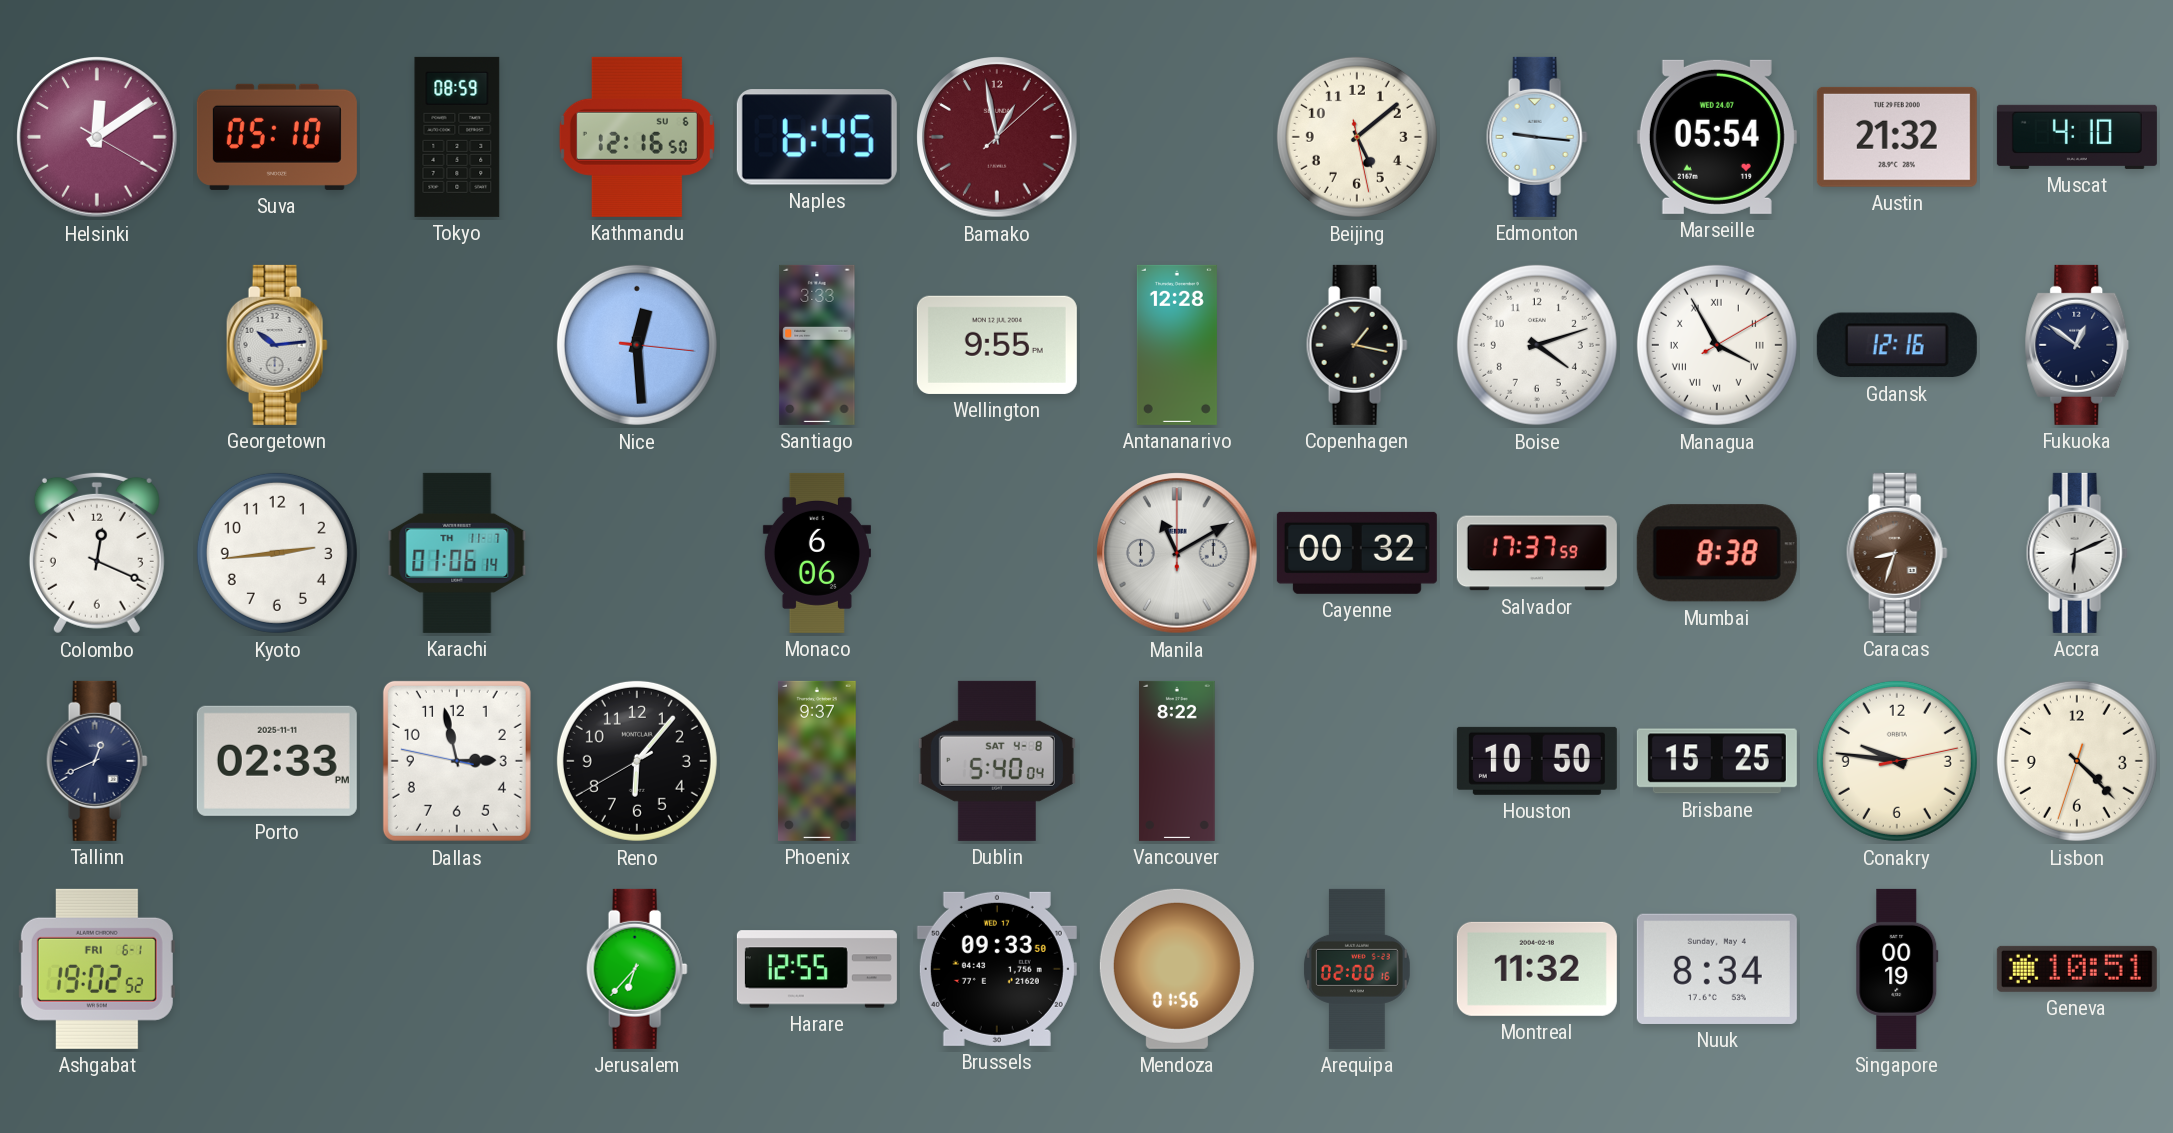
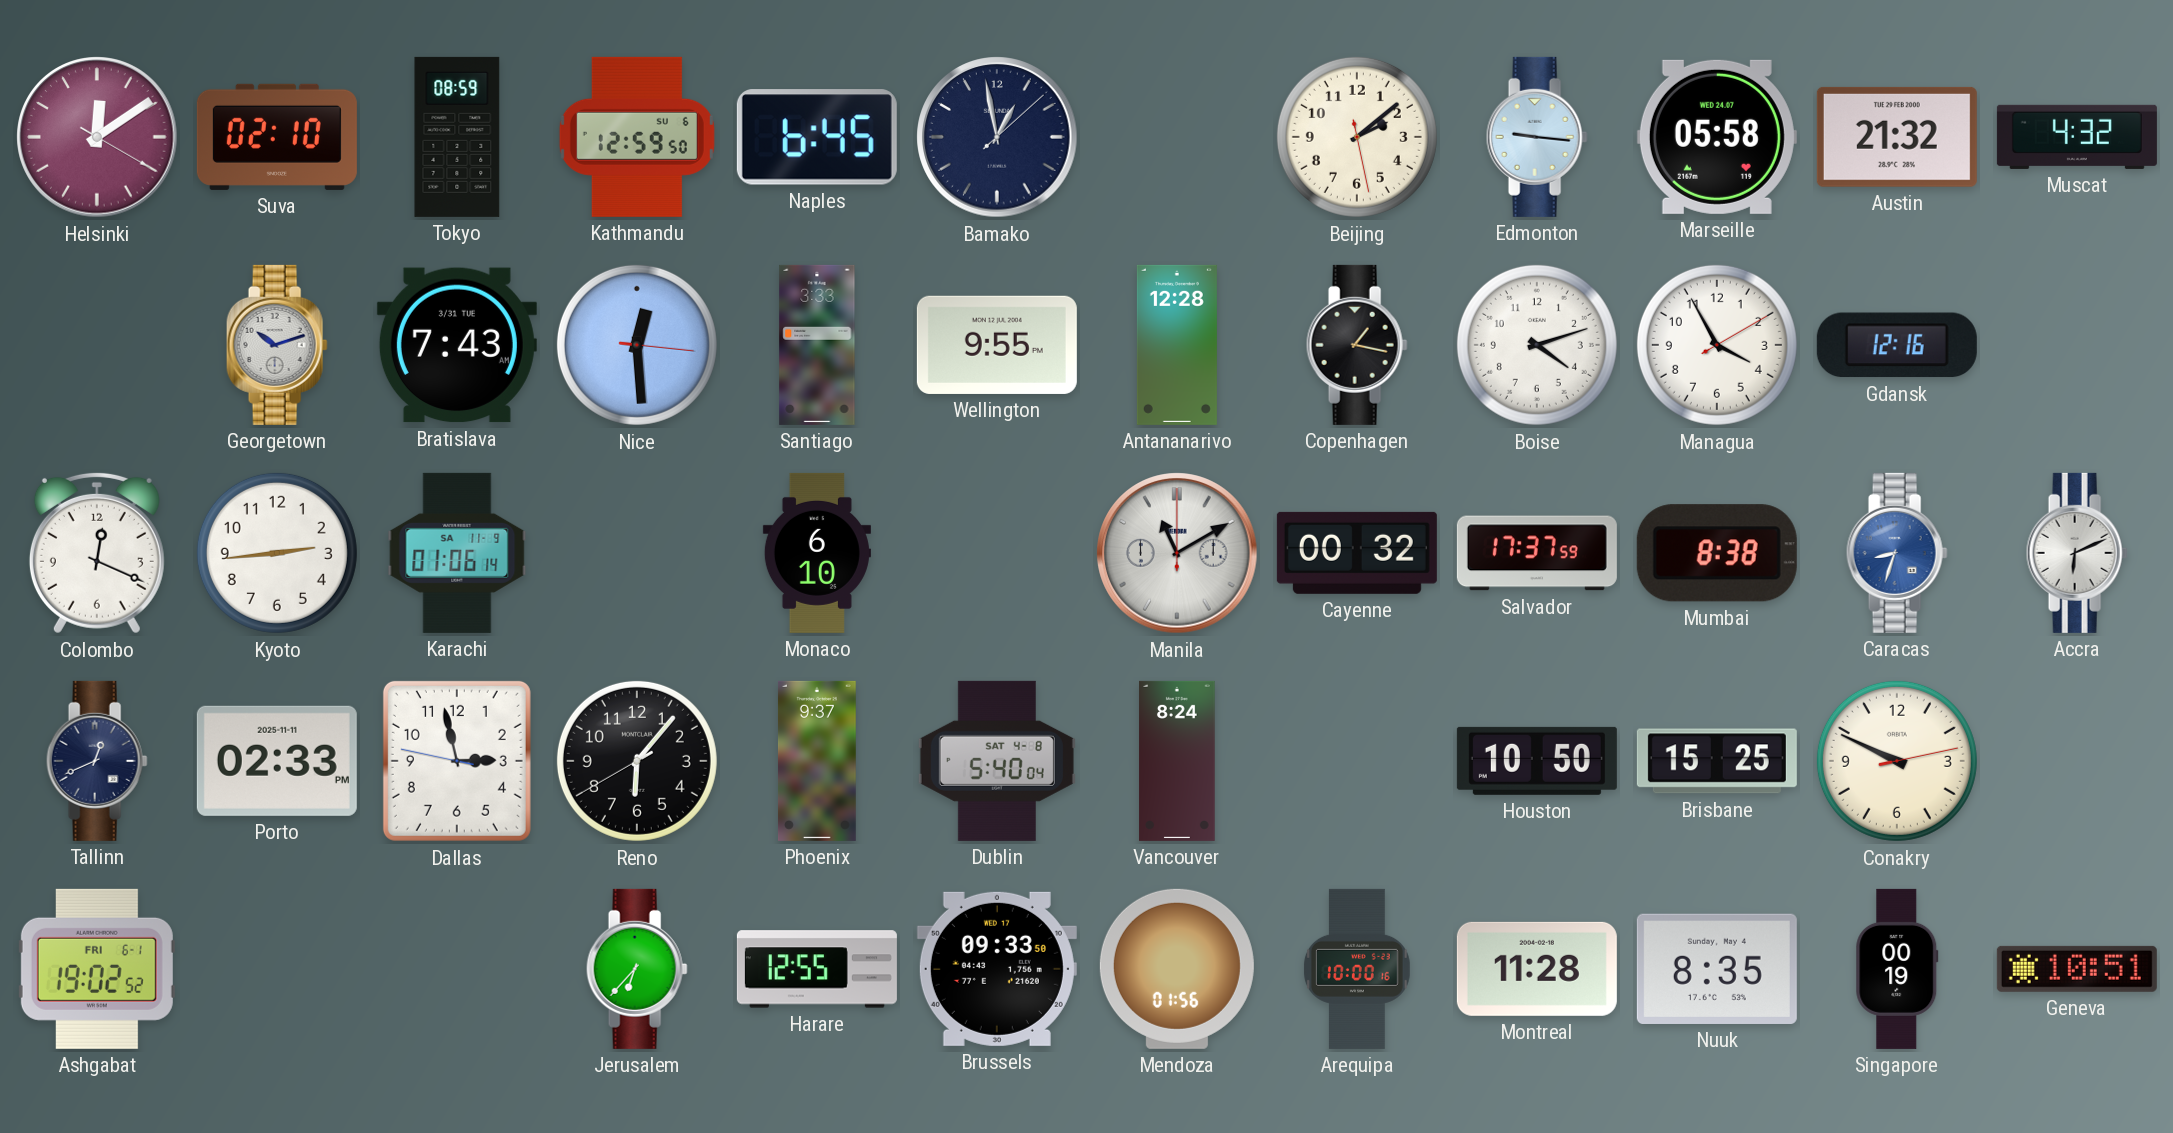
Suva: 05:10 -> 02:10 (277, 137)
Kathmandu: 12:16 -> 12:59 (637, 137)
Bamako dial: burgundy -> navy (997, 137)
Beijing: 5:08 -> 2:08 (1357, 137)
Marseille: 05:54 -> 05:58 (1717, 137)
Muscat: 4:10 -> 4:32 (2077, 137)
Georgetown: 10:14 -> 10:12 (277, 345)
Bratislava: none -> 7:43 (457, 345)
Managua numerals: Roman -> Arabic (1717, 345)
Fukuoka: 12:51 -> none (2077, 345)
Karachi date: TH 11-7 -> SA 11-9 (457, 553)
Monaco: 6:06 -> 6:10 (817, 553)
Caracas dial: brown -> blue (1897, 553)
Vancouver: 8:22 -> 8:24 (1177, 761)
Conakry: 9:46 -> 9:49 (1897, 761)
Lisbon: 4:22 -> none (2077, 761)
Arequipa: 02:00 -> 10:00 (1357, 969)
Montreal: 11:32 -> 11:28 (1537, 969)
Nuuk: 8:34 -> 8:35 (1717, 969)
